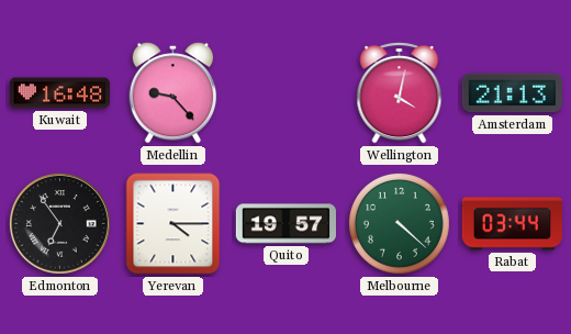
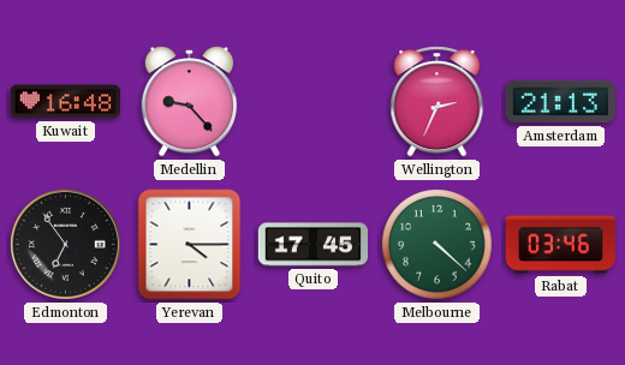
Wellington: 4:02 -> 2:34 (437, 102)
Quito: 19:57 -> 17:45 (312, 245)
Rabat: 03:44 -> 03:46 (560, 245)
